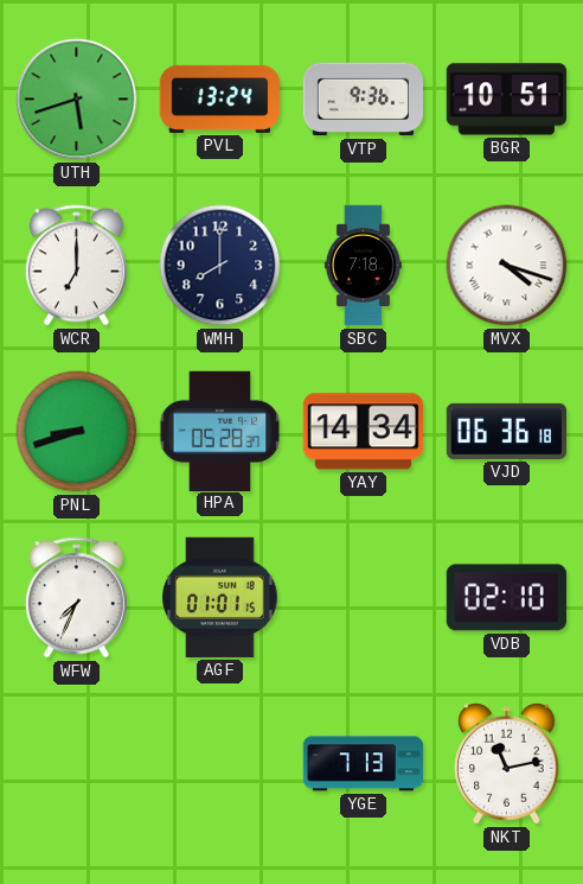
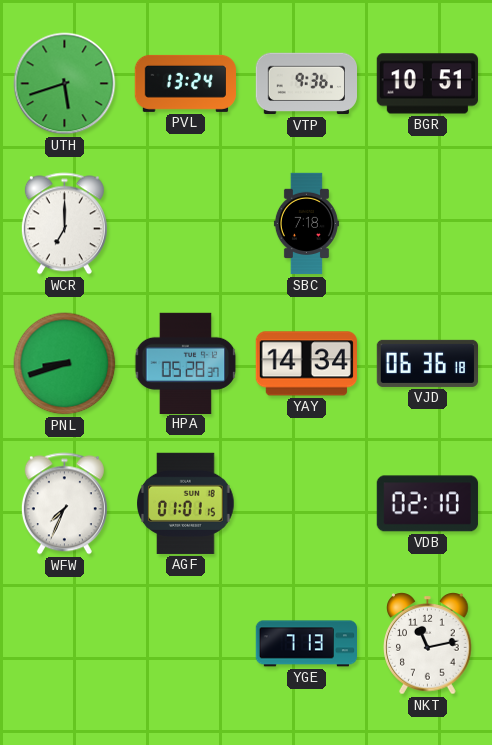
WMH: 8:00 -> none (220, 266)
MVX: 4:18 -> none (507, 266)
